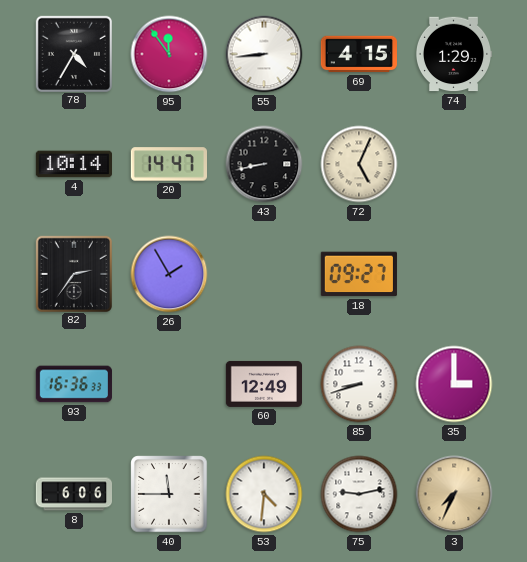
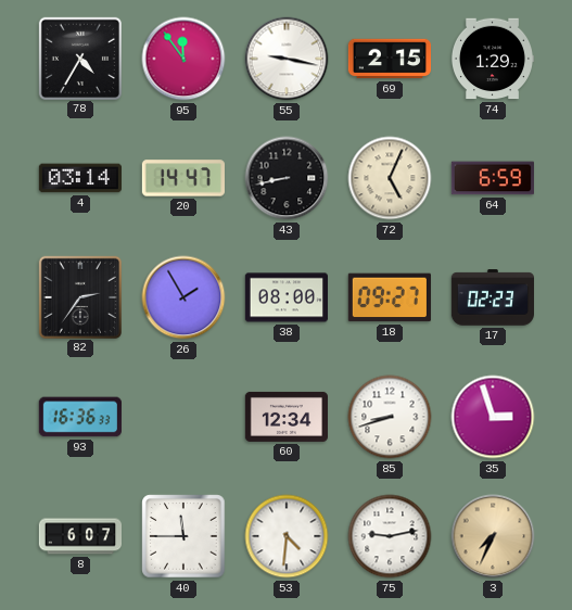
55: 8:44 -> 9:17 (287, 59)
69: 4:15 -> 2:15 (389, 59)
4: 10:14 -> 03:14 (79, 178)
64: none -> 6:59 (492, 178)
38: none -> 08:00 (285, 297)
17: none -> 02:23 (492, 297)
60: 12:49 -> 12:34 (285, 417)
35: 3:00 -> 2:57 (493, 417)
8: 6:06 -> 6:07 (79, 536)
